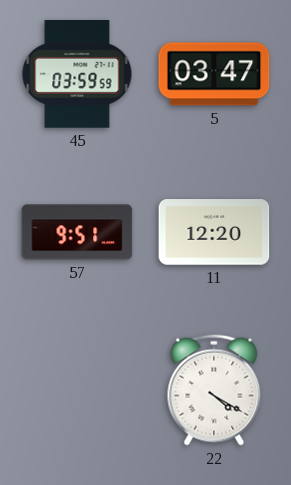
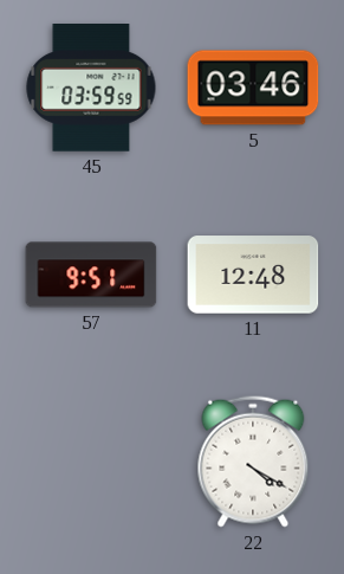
5: 03:47 -> 03:46 (253, 88)
11: 12:20 -> 12:48 (253, 275)
